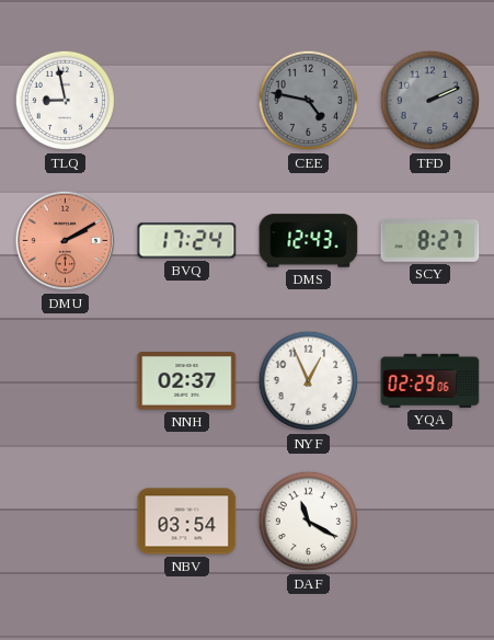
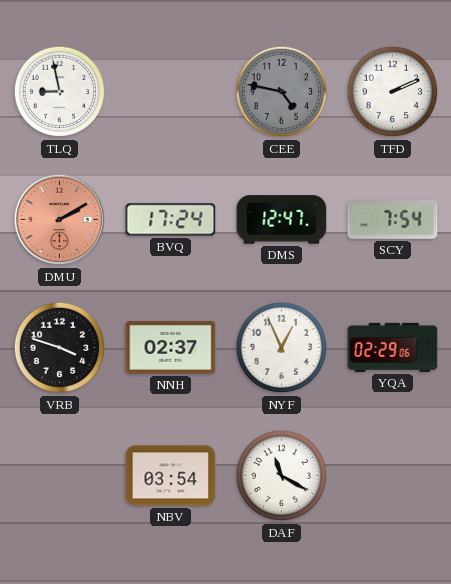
TFD dial: grey -> white (393, 92)
DMS: 12:43 -> 12:47 (282, 220)
SCY: 8:27 -> 7:54 (393, 220)
VRB: none -> 3:48 (60, 348)
